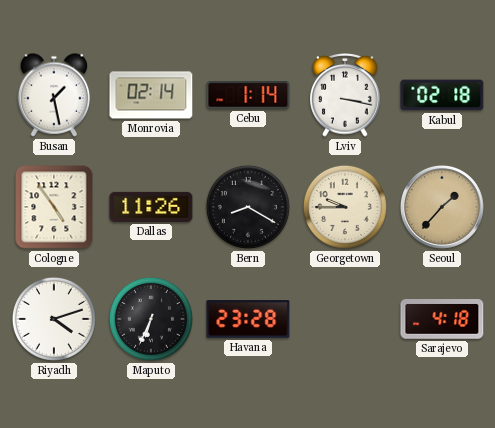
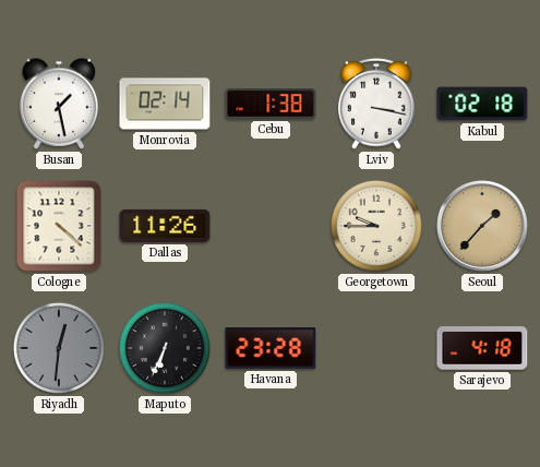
Cebu: 1:14 -> 1:38 (271, 105)
Cologne: 4:54 -> 4:22 (59, 226)
Bern: 8:20 -> none (248, 207)
Riyadh: 4:12 -> 12:31 (59, 348)
Riyadh dial: white -> grey (59, 348)
